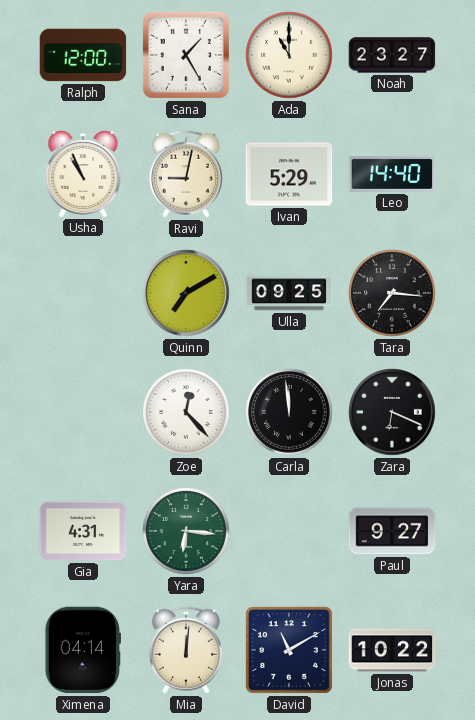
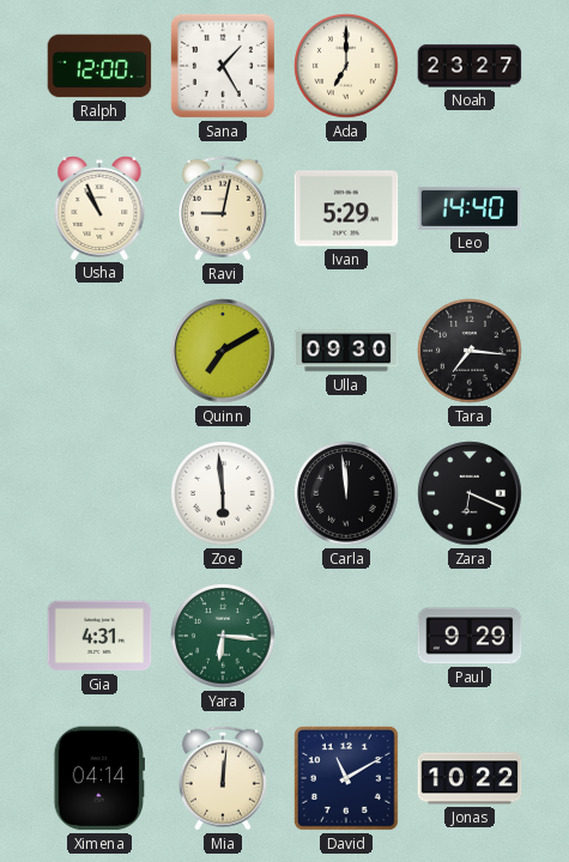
Ada: 11:00 -> 7:00 (346, 66)
Ulla: 09:25 -> 09:30 (346, 351)
Zoe: 12:23 -> 5:59 (223, 493)
Paul: 9:27 -> 9:29 (470, 636)
